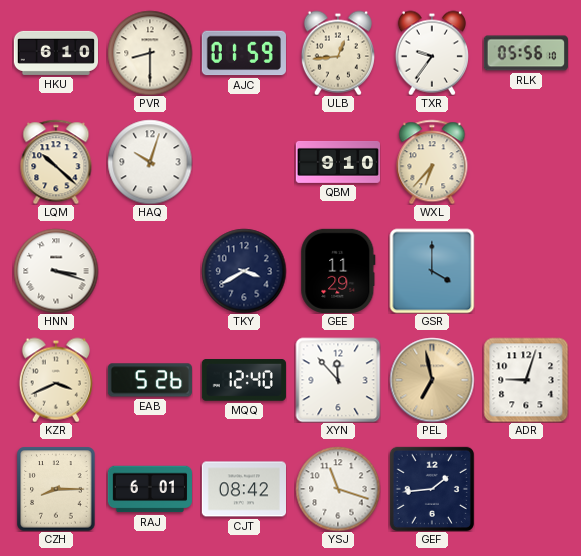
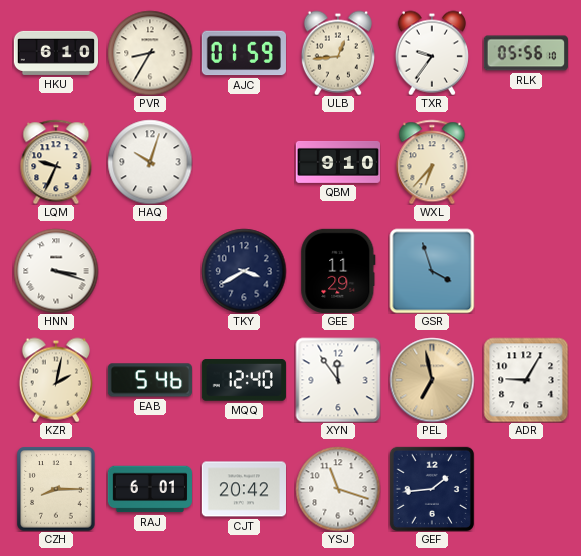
PVR: 8:30 -> 8:35 (150, 53)
LQM: 10:22 -> 9:34 (56, 162)
GSR: 4:00 -> 3:57 (432, 271)
KZR: 3:41 -> 2:02 (56, 380)
EAB: 5:26 -> 5:46 (150, 380)
XYN: 11:53 -> 11:54 (338, 380)
ADR: 9:03 -> 9:05 (526, 380)
CJT: 08:42 -> 20:42 (243, 489)
